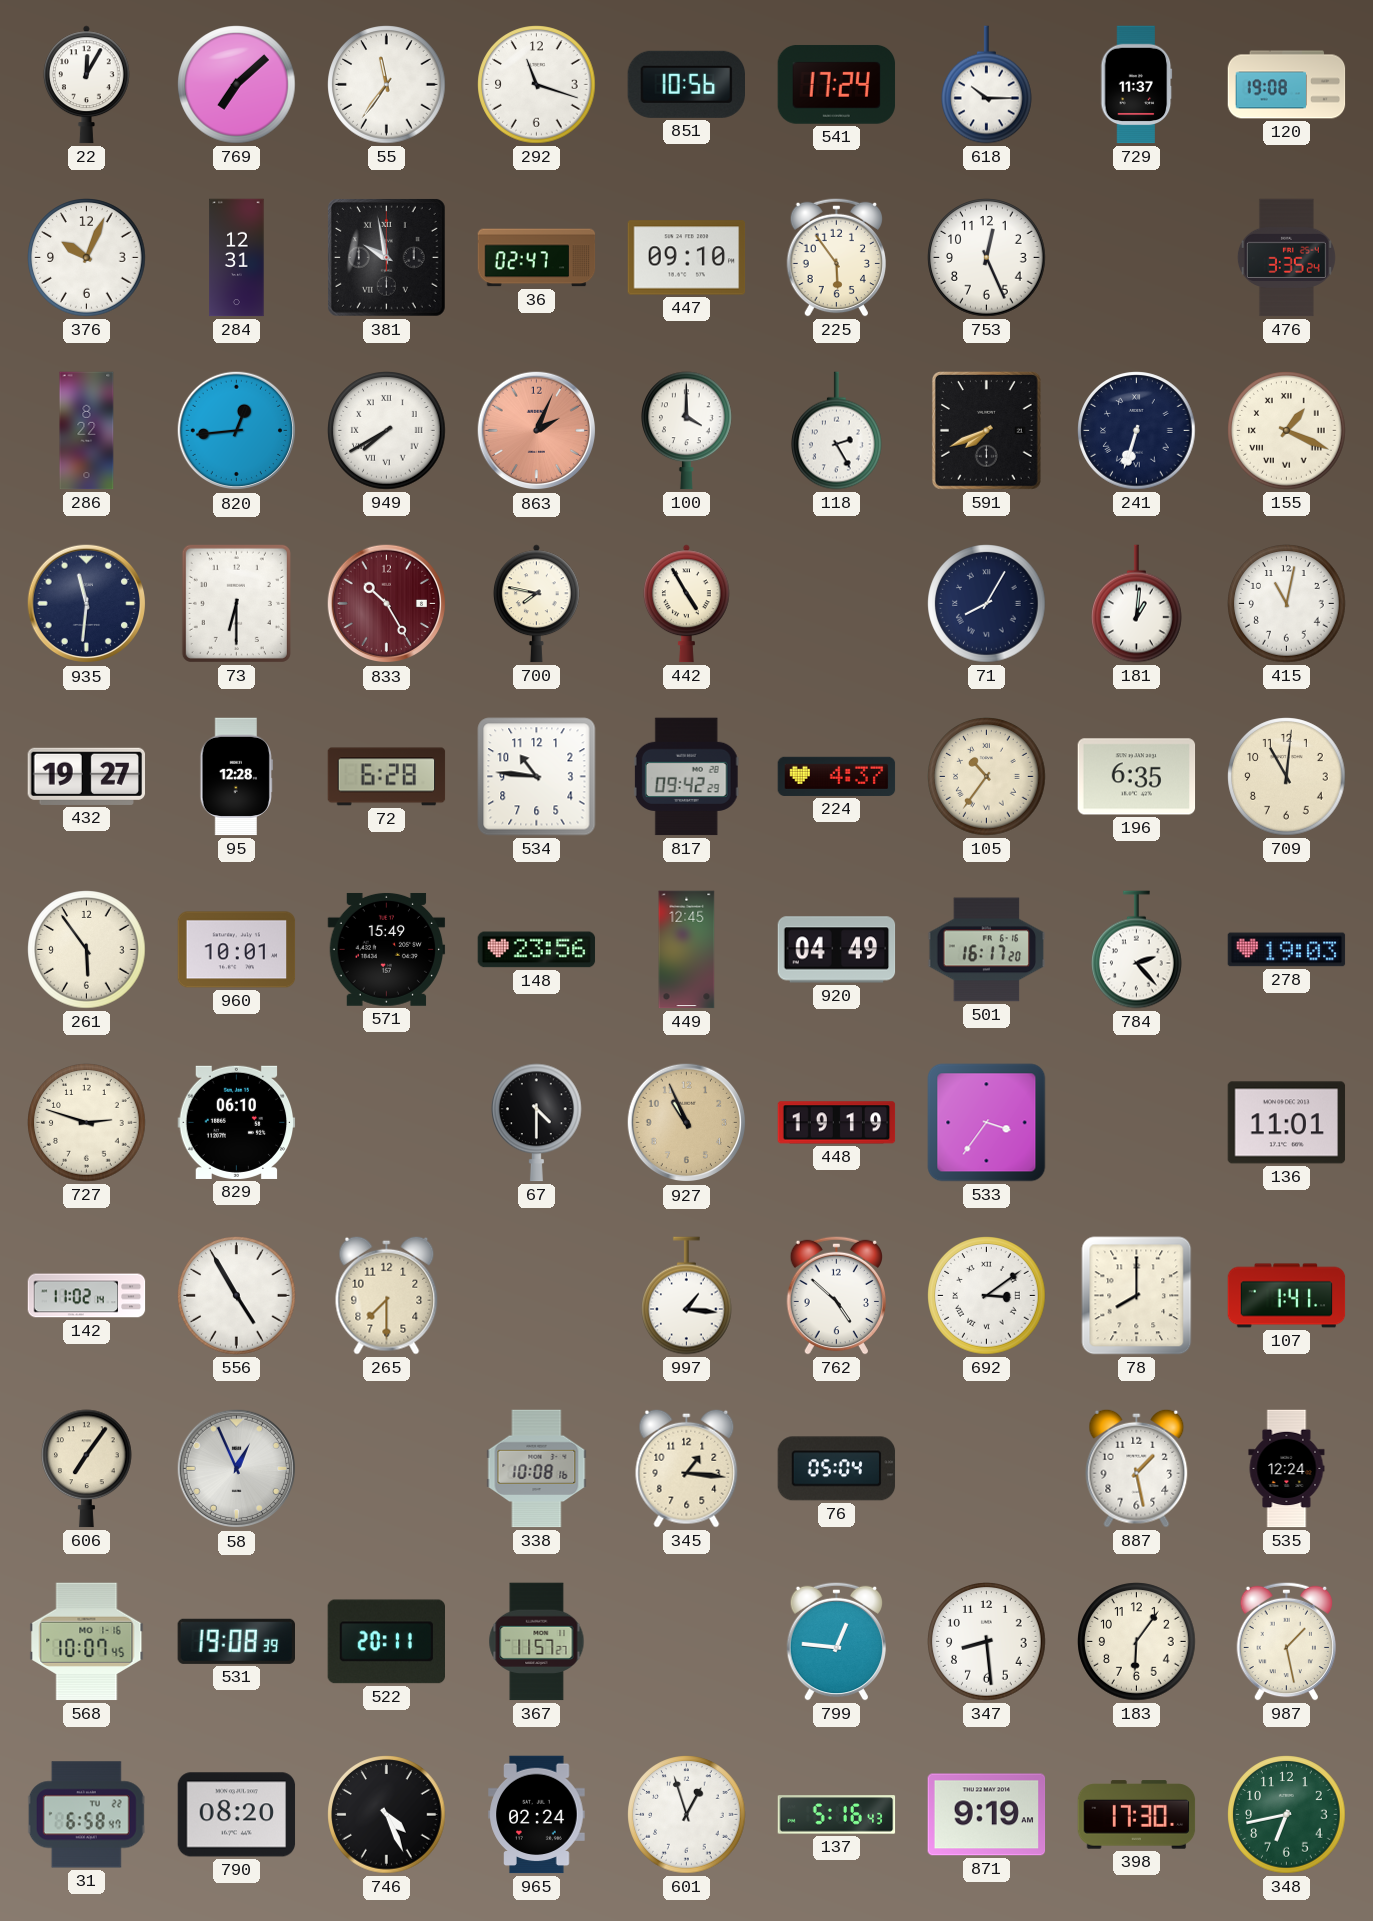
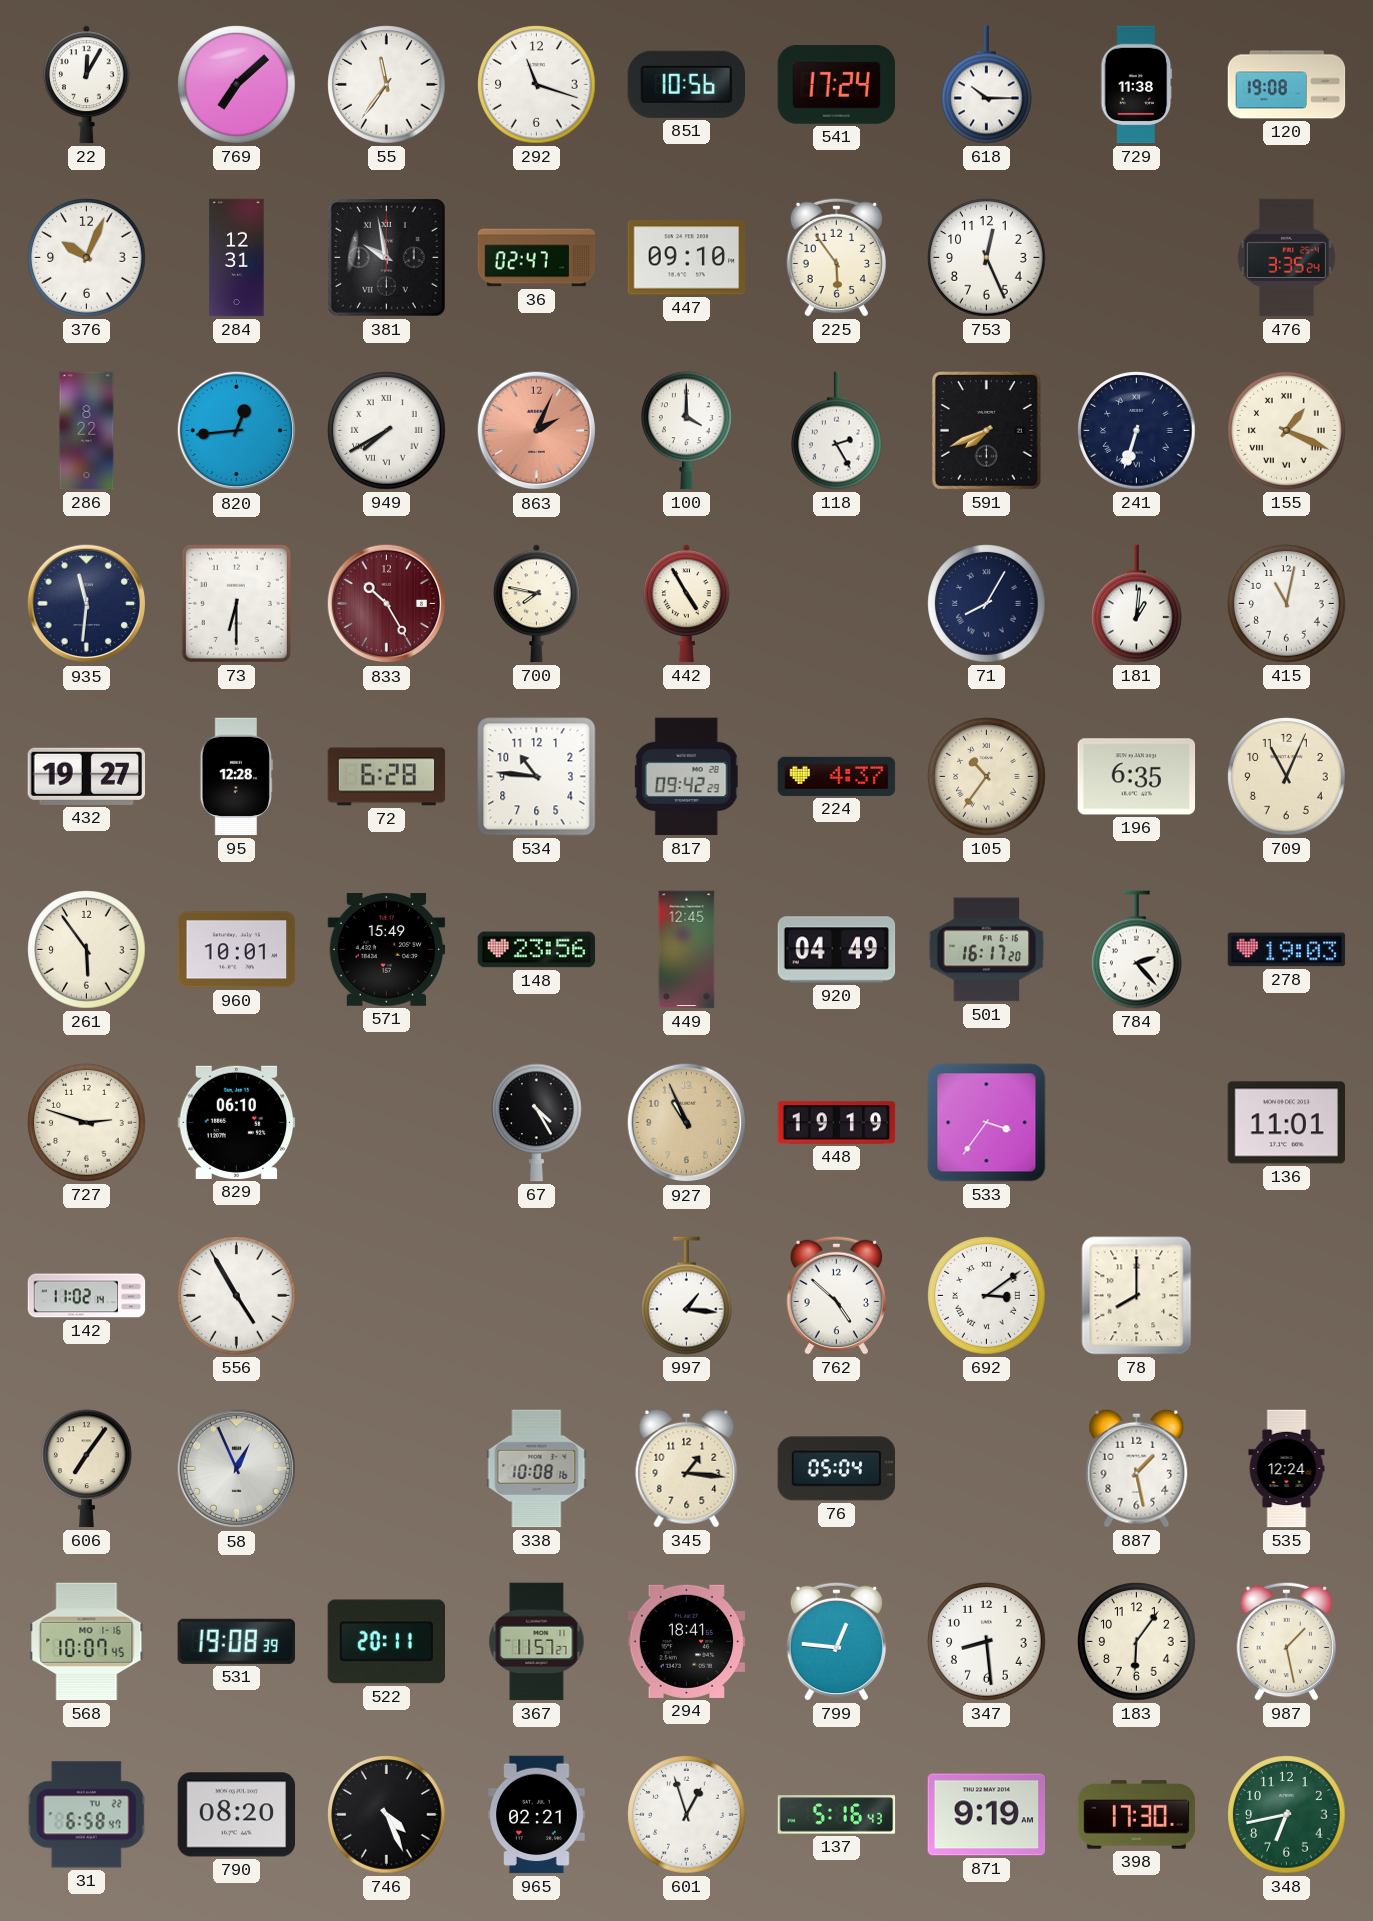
729: 11:37 -> 11:38 (1137, 85)
709: 11:01 -> 11:04 (1287, 777)
67: 4:30 -> 4:25 (537, 1123)
265: 7:30 -> none (387, 1295)
107: 1:41 -> none (1287, 1296)
294: none -> 18:41 (687, 1641)
965: 02:24 -> 02:21 (537, 1815)
